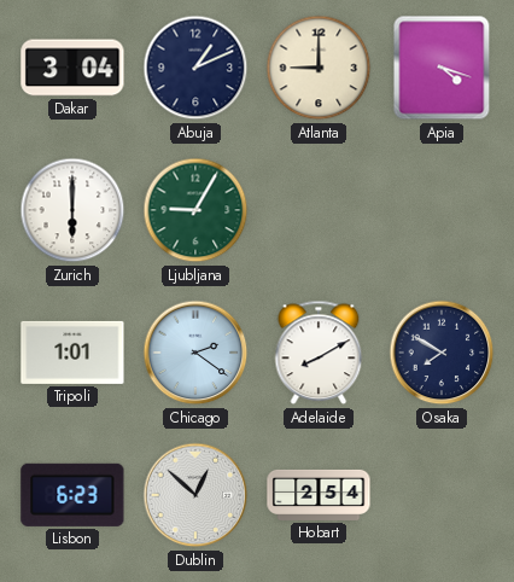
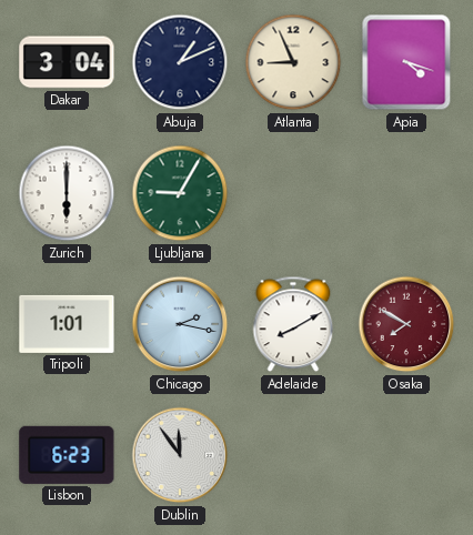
Atlanta: 9:00 -> 8:56 (293, 62)
Chicago: 2:21 -> 2:17 (180, 324)
Osaka dial: navy -> burgundy (406, 324)
Dublin: 12:52 -> 11:54 (180, 455)
Hobart: 2:54 -> none (319, 495)
